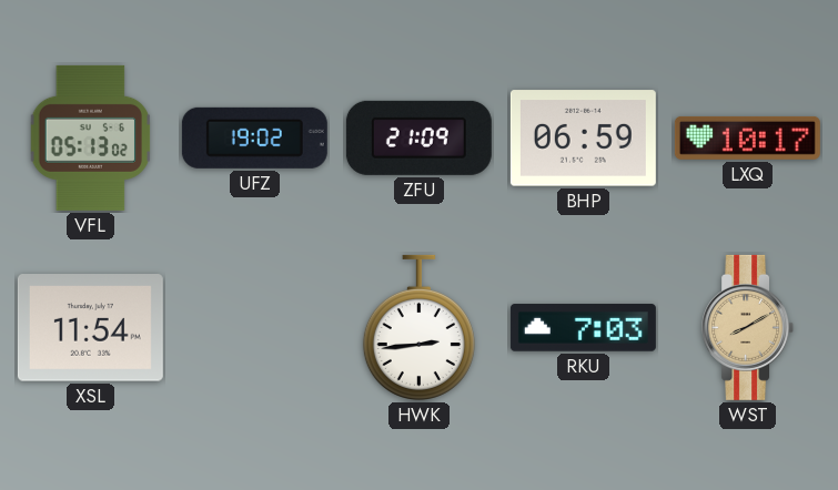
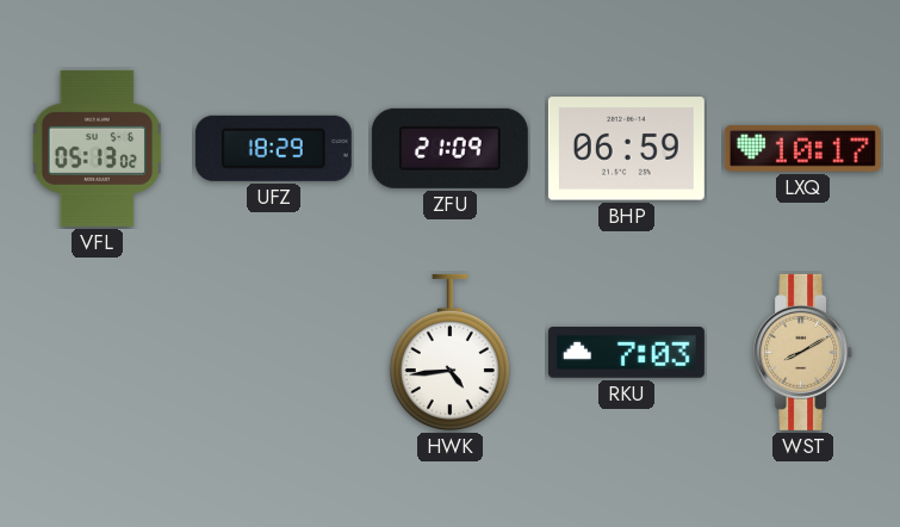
UFZ: 19:02 -> 18:29 (273, 148)
XSL: 11:54 -> none (90, 328)
HWK: 2:44 -> 4:44 (449, 352)
